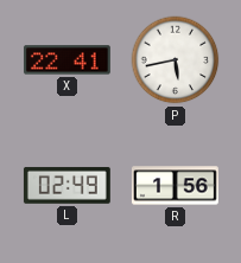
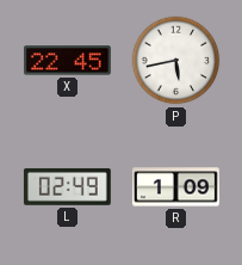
X: 22:41 -> 22:45 (67, 61)
R: 1:56 -> 1:09 (175, 187)
